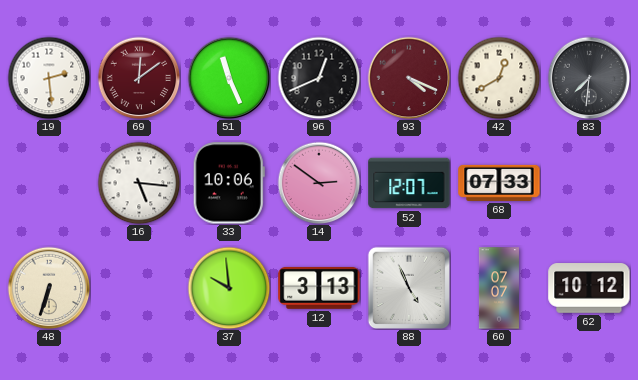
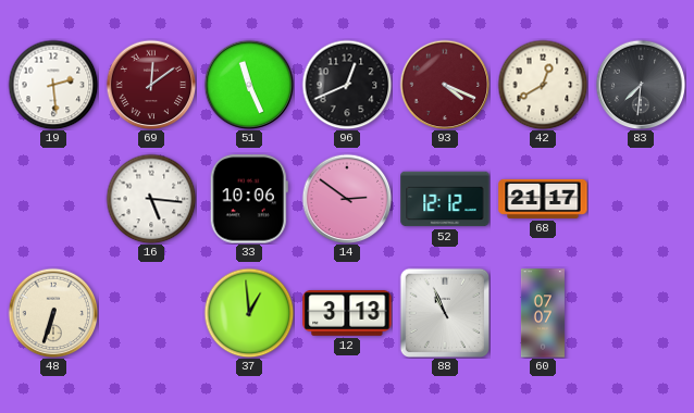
52: 12:07 -> 12:12 (445, 199)
68: 07:33 -> 21:17 (543, 199)
37: 9:59 -> 12:59 (249, 313)
88: 4:56 -> 10:56 (444, 312)
62: 10:12 -> none (589, 288)
